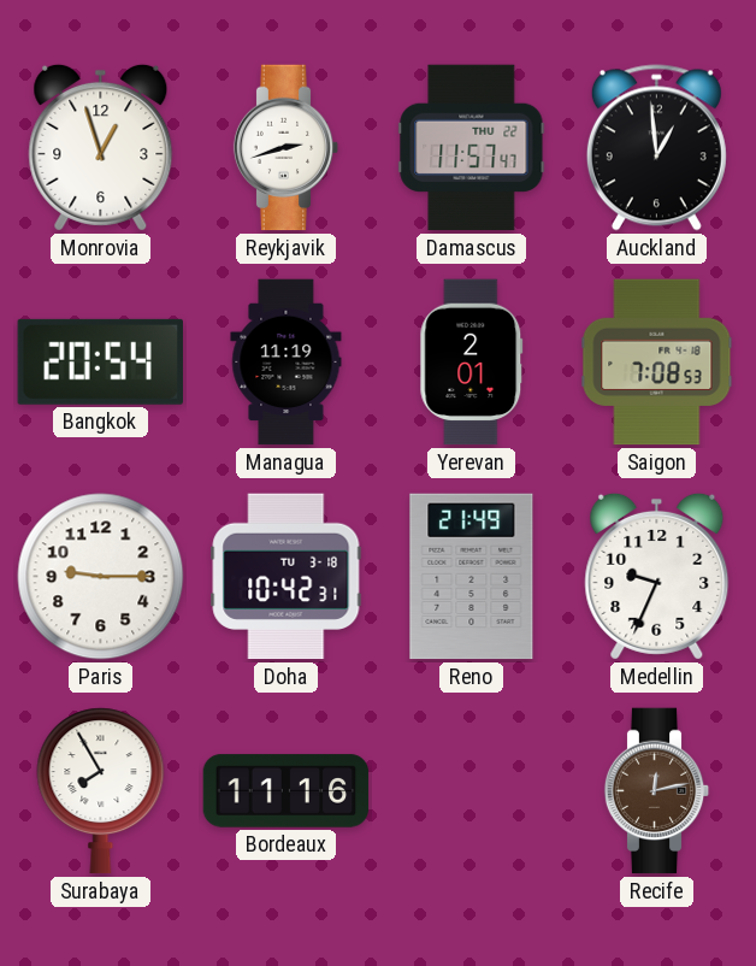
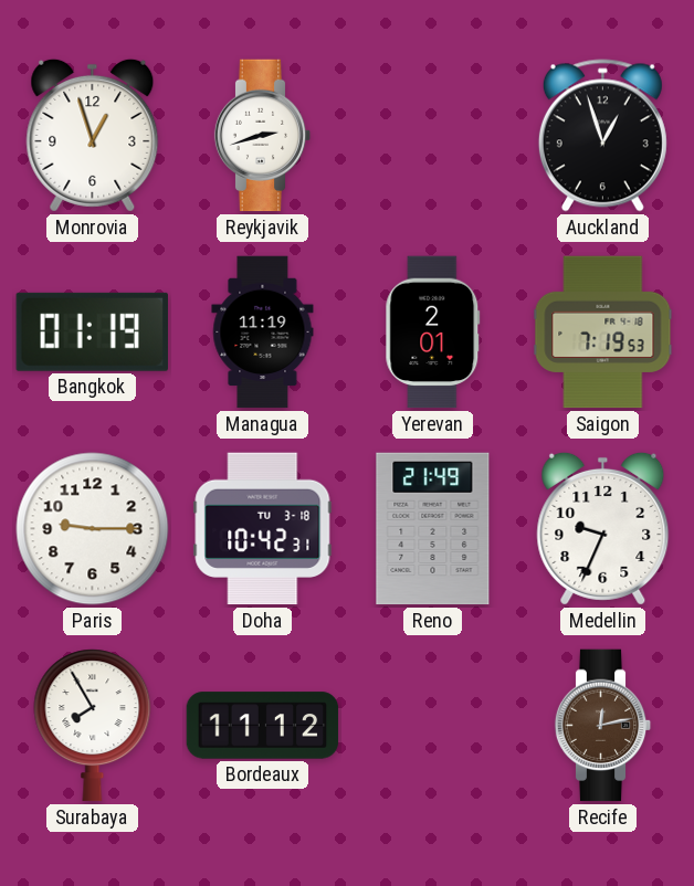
Damascus: 11:57 -> none (472, 148)
Auckland: 12:59 -> 12:57 (602, 136)
Bangkok: 20:54 -> 01:19 (92, 331)
Saigon: 7:08 -> 7:19 (603, 333)
Bordeaux: 11:16 -> 11:12 (263, 726)
